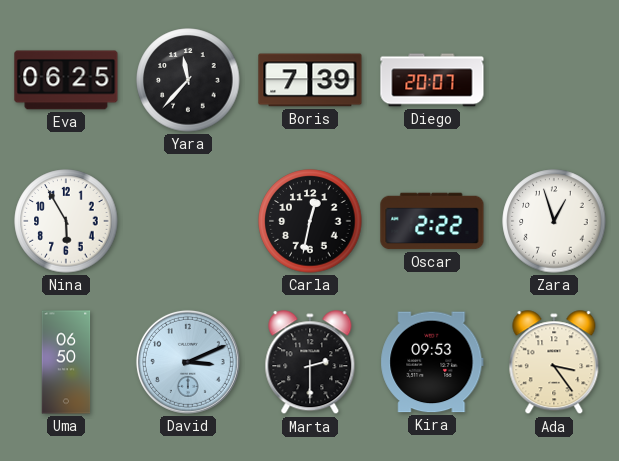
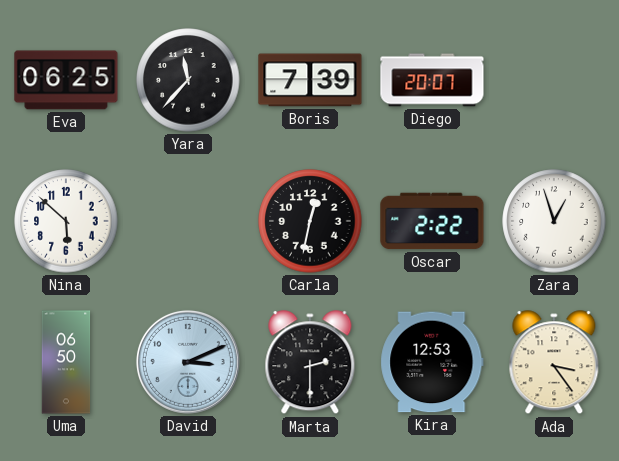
Nina: 5:55 -> 5:52 (66, 221)
Kira: 09:53 -> 12:53 (432, 362)
